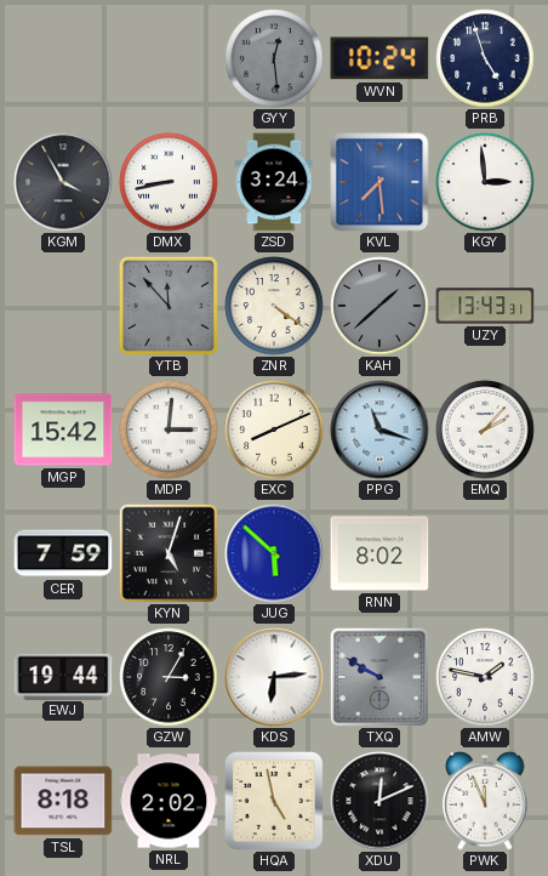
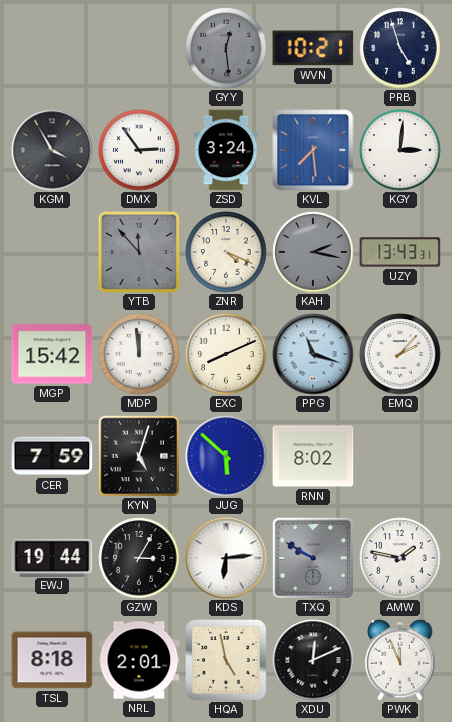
WVN: 10:24 -> 10:21 (313, 48)
DMX: 8:43 -> 2:54 (139, 150)
KGY: 2:59 -> 3:01 (400, 150)
ZNR: 4:21 -> 4:19 (226, 252)
KAH: 1:38 -> 2:17 (313, 252)
MDP: 3:01 -> 11:59 (139, 354)
NRL: 2:02 -> 2:01 (139, 660)
